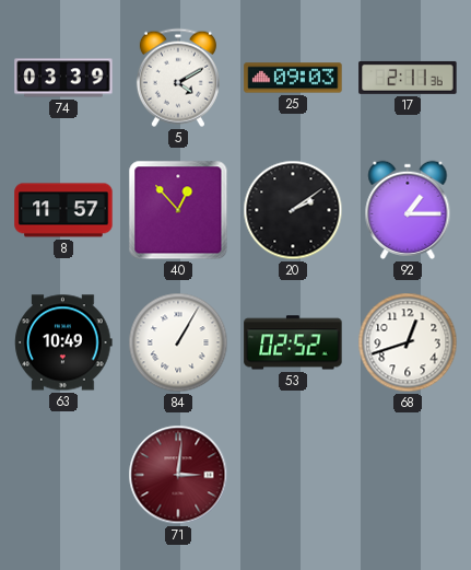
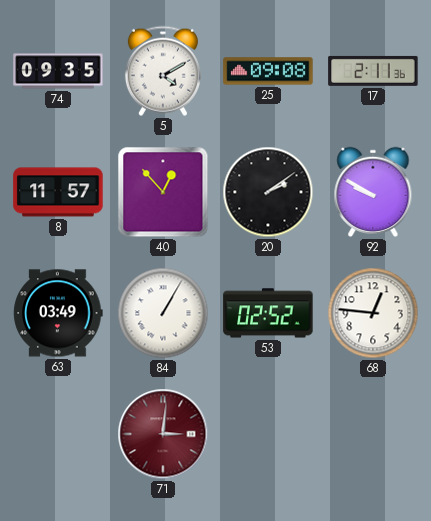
74: 03:39 -> 09:35 (58, 71)
25: 09:03 -> 09:08 (268, 71)
92: 1:15 -> 9:50 (373, 192)
63: 10:49 -> 03:49 (58, 313)
68: 12:42 -> 12:46 (373, 313)
